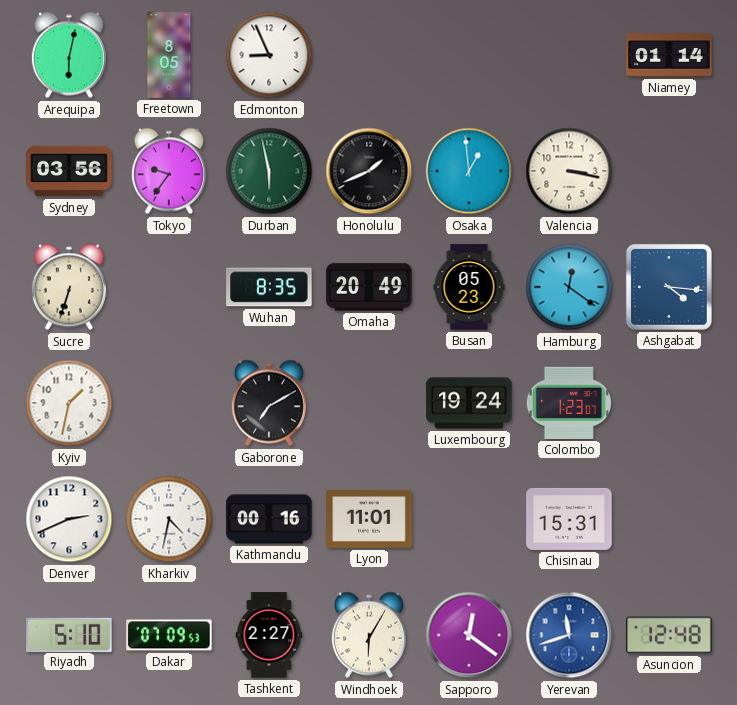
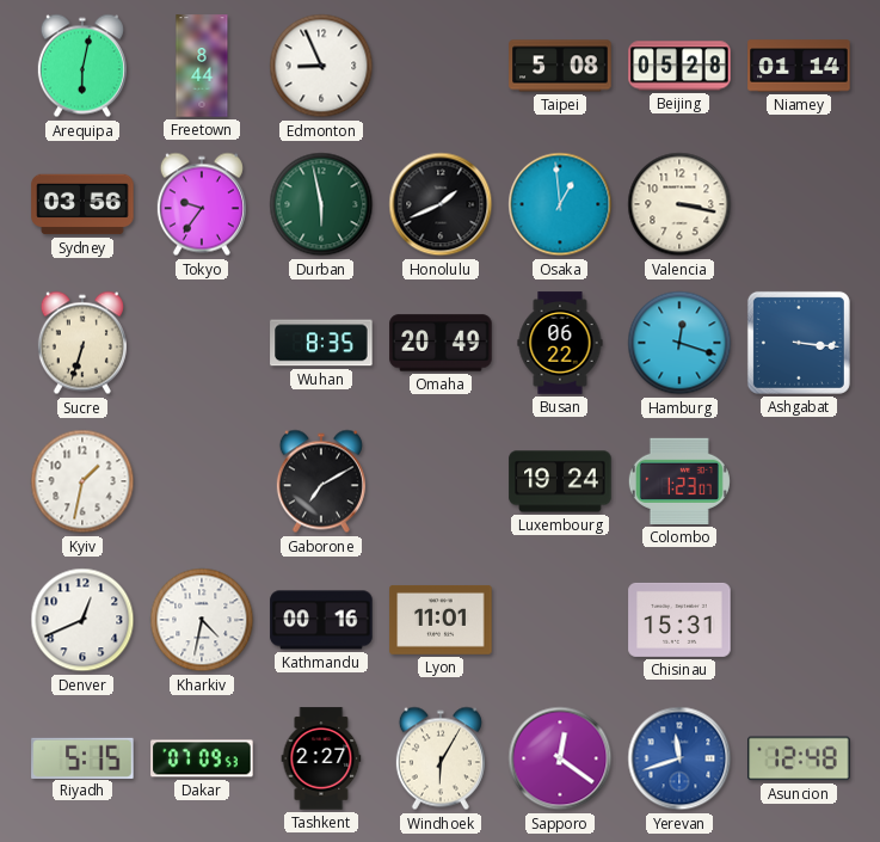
Freetown: 8:05 -> 8:44 (202, 66)
Taipei: none -> 5:08 (560, 66)
Beijing: none -> 05:28 (679, 66)
Busan: 05:23 -> 06:22 (560, 343)
Hamburg: 12:21 -> 12:18 (679, 343)
Ashgabat: 4:16 -> 3:16 (799, 343)
Denver: 2:41 -> 12:41 (82, 620)
Riyadh: 5:10 -> 5:15 (82, 757)
